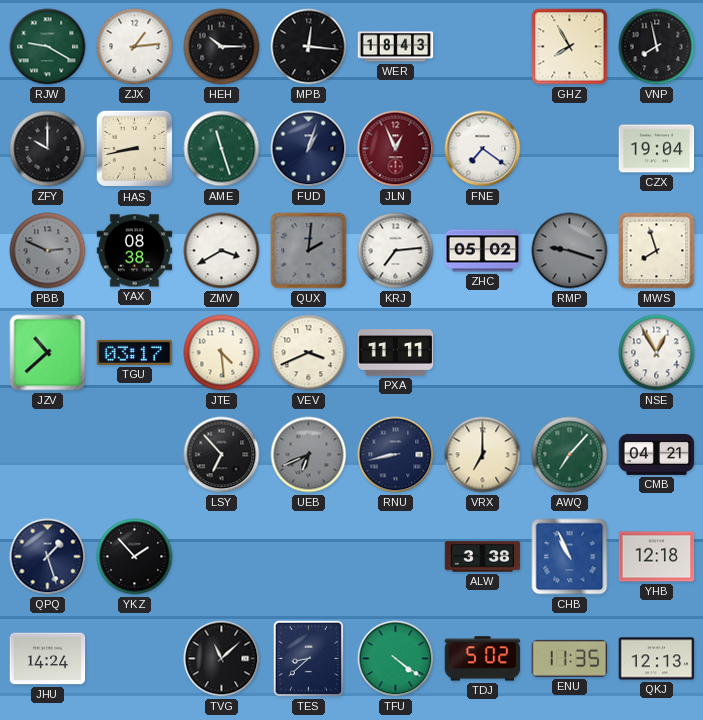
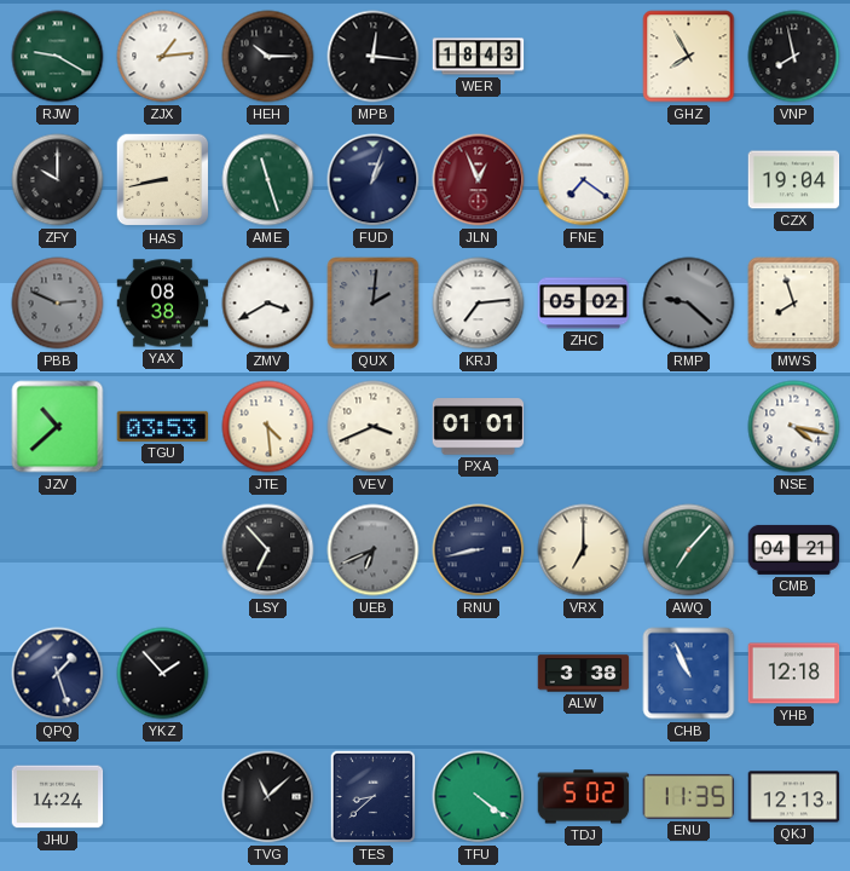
RMP: 9:18 -> 9:22 (689, 304)
TGU: 03:17 -> 03:53 (163, 426)
PXA: 11:11 -> 01:01 (479, 427)
NSE: 12:55 -> 4:17 (794, 427)
